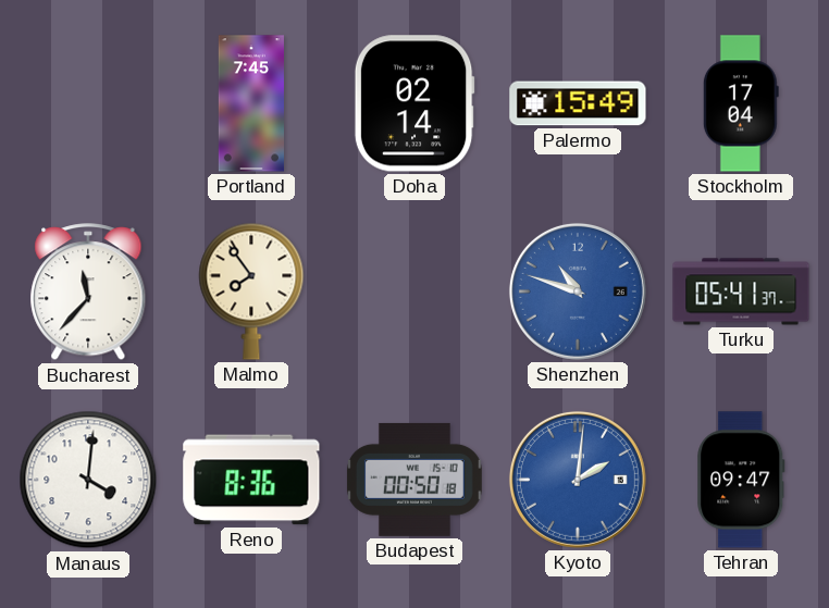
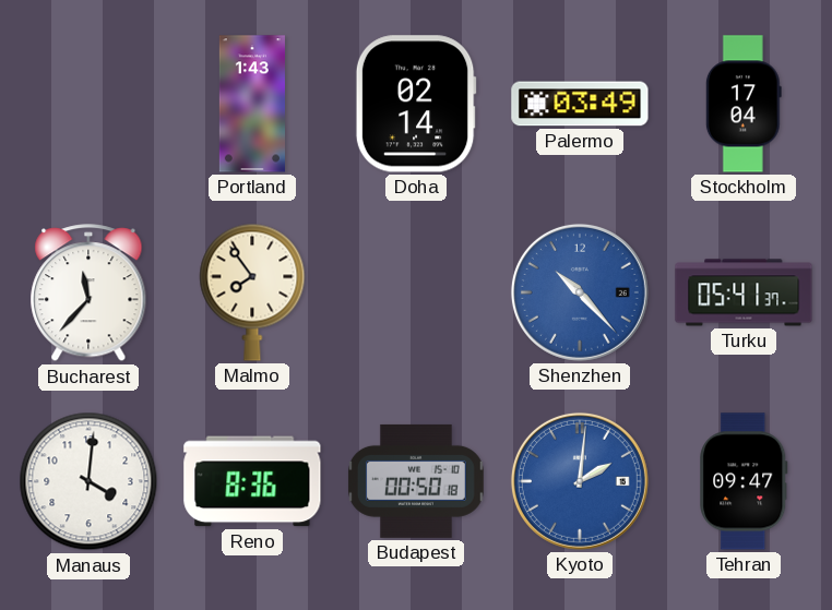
Portland: 7:45 -> 1:43 (252, 104)
Palermo: 15:49 -> 03:49 (580, 104)
Shenzhen: 10:48 -> 10:23 (580, 292)
